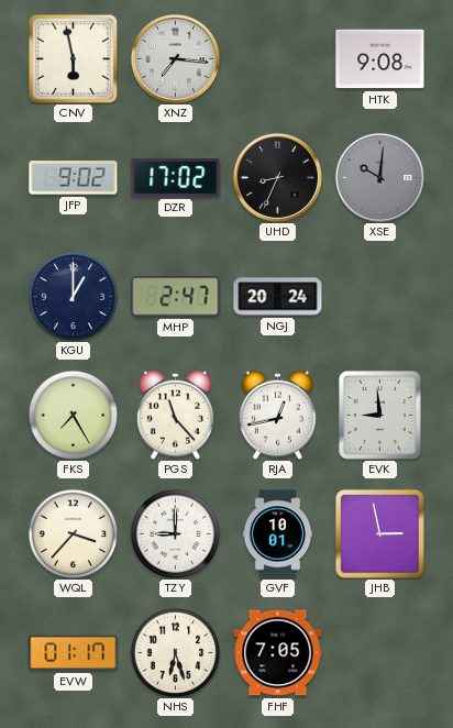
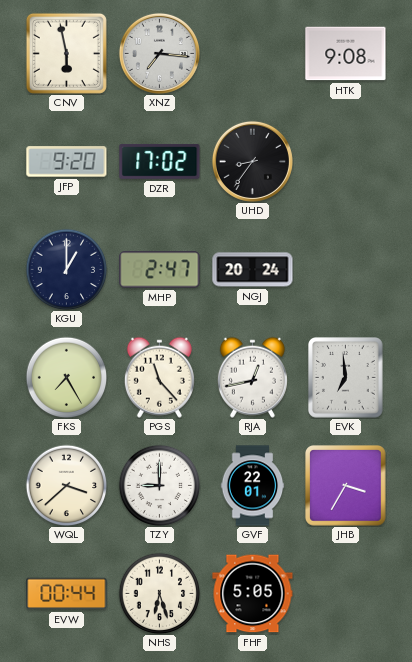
JFP: 9:02 -> 9:20 (67, 162)
UHD: 8:34 -> 8:36 (252, 161)
XSE: 10:01 -> none (379, 177)
EVK: 8:59 -> 6:59 (346, 378)
WQL: 3:37 -> 3:38 (66, 485)
GVF: 10:01 -> 22:01 (253, 486)
JHB: 2:58 -> 3:35 (346, 486)
EVW: 01:17 -> 00:44 (67, 594)
FHF: 7:05 -> 5:05 (253, 594)
